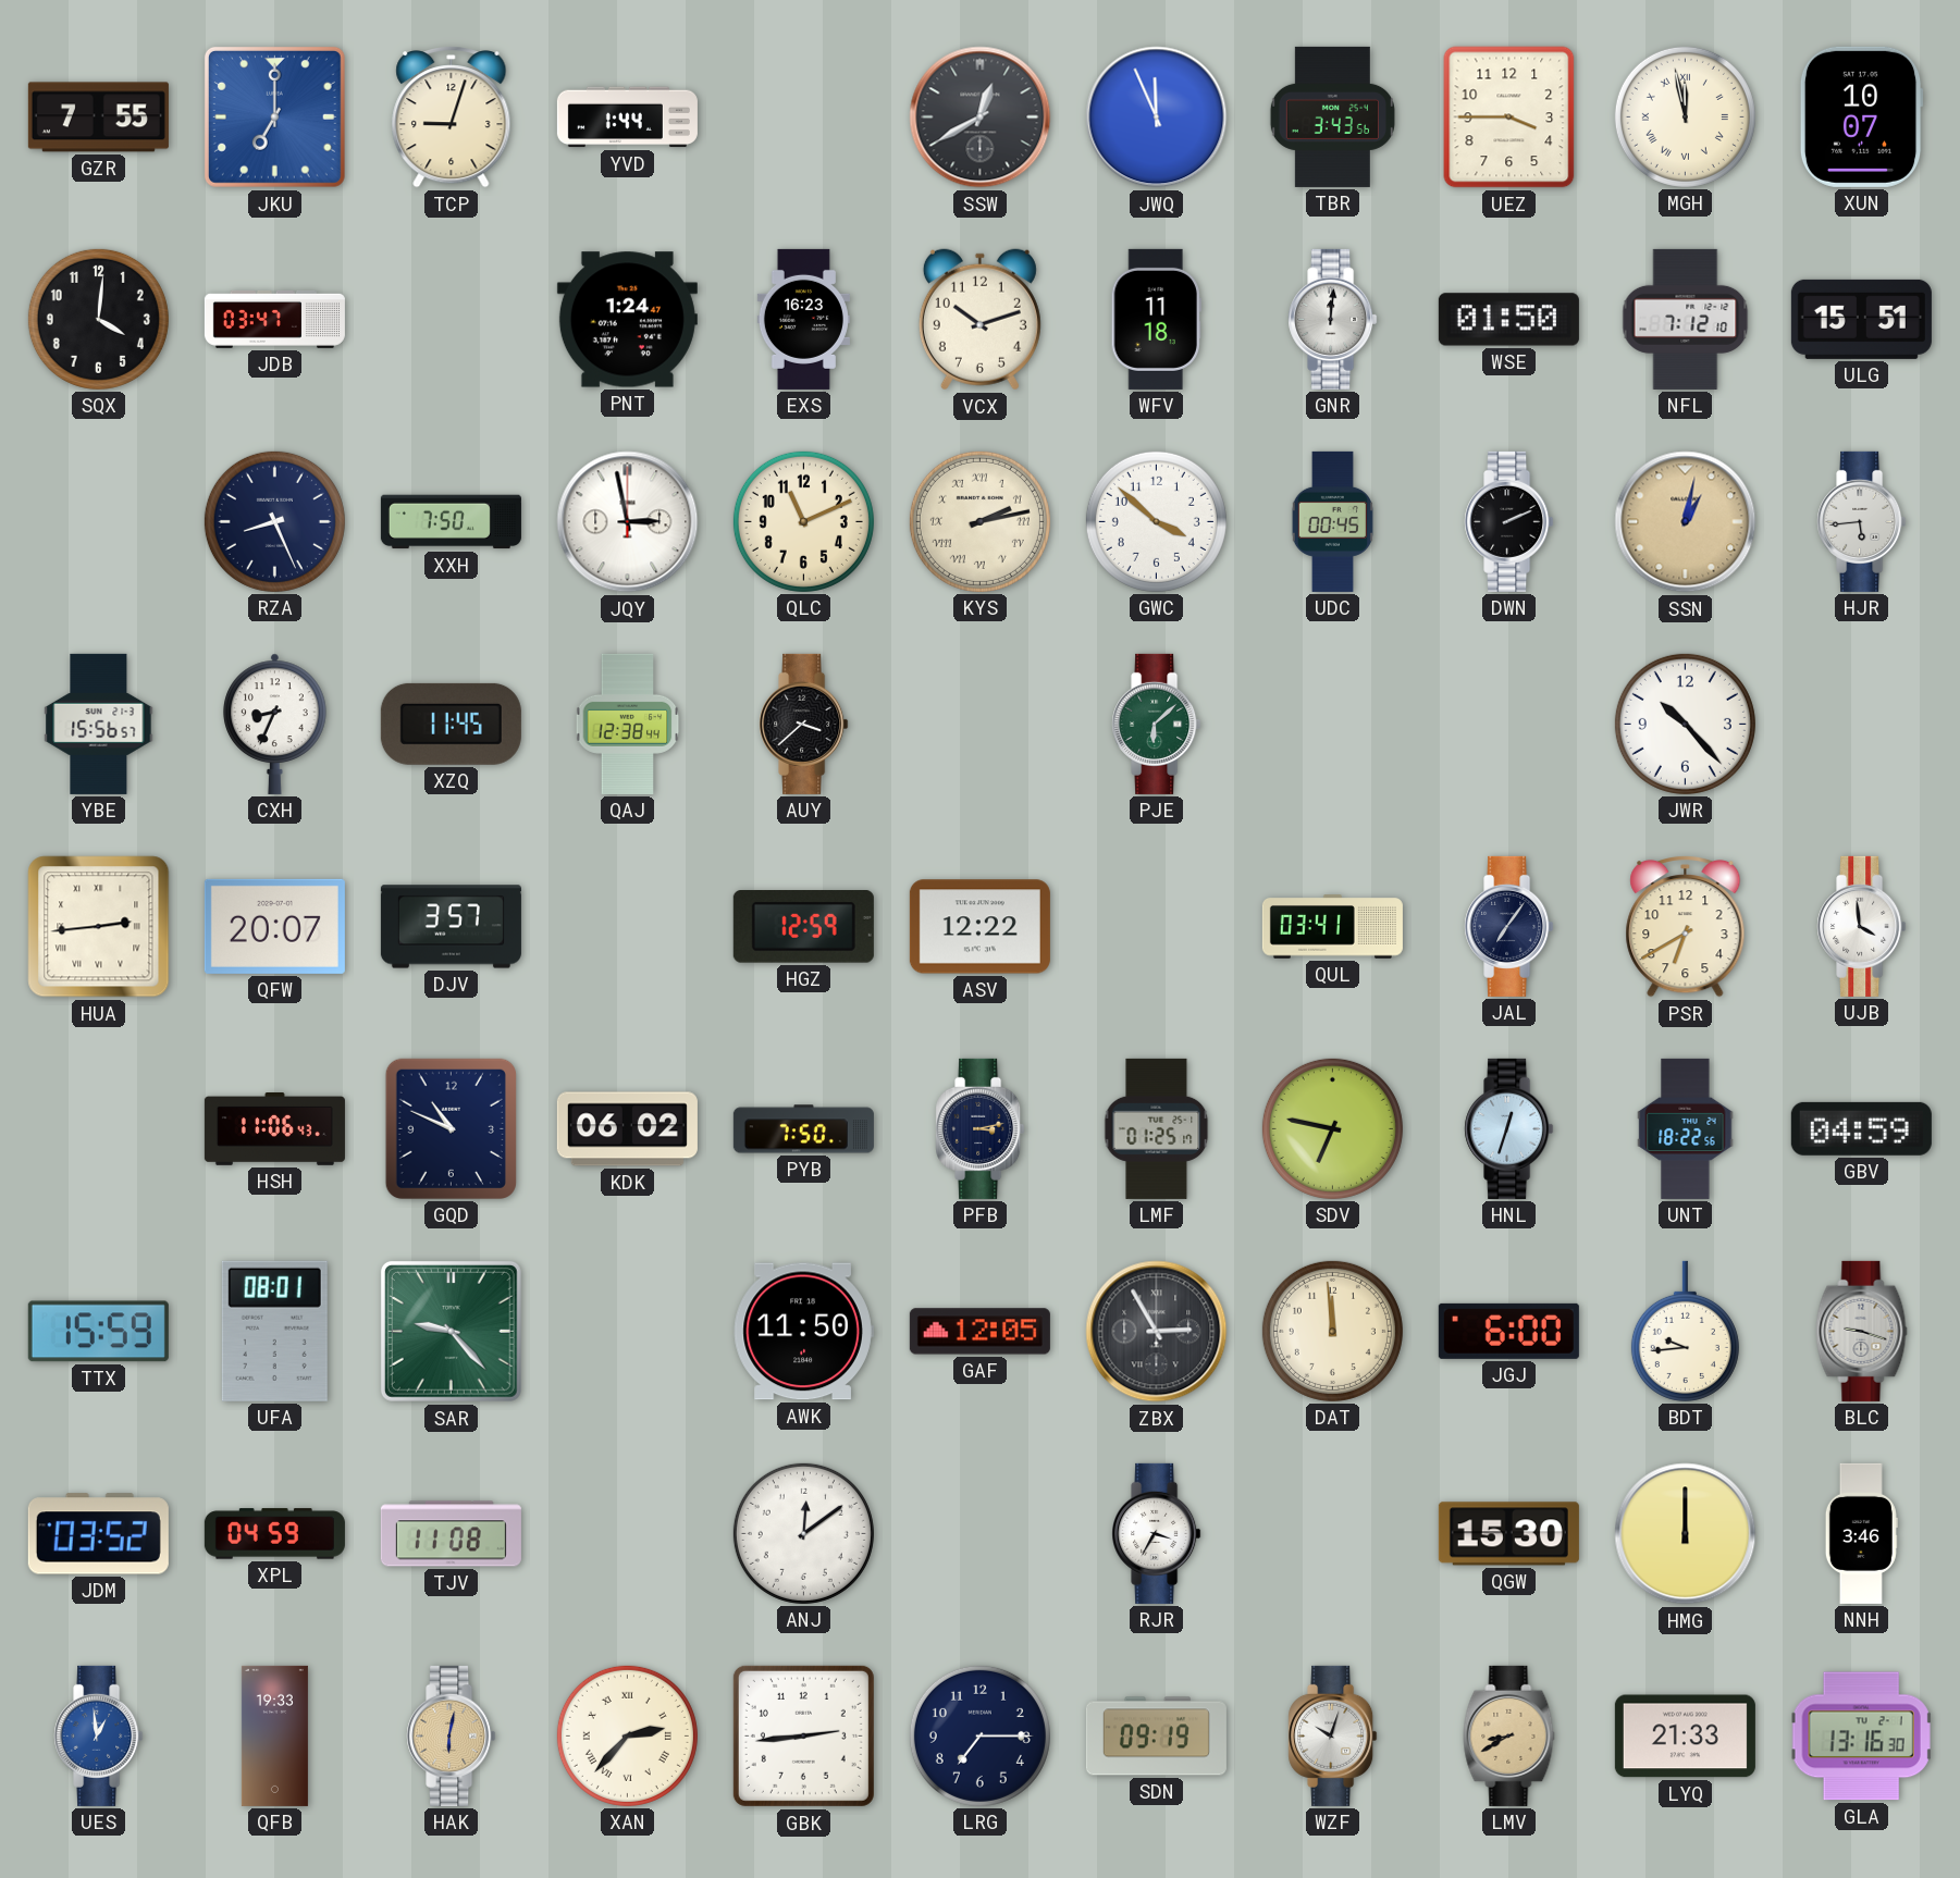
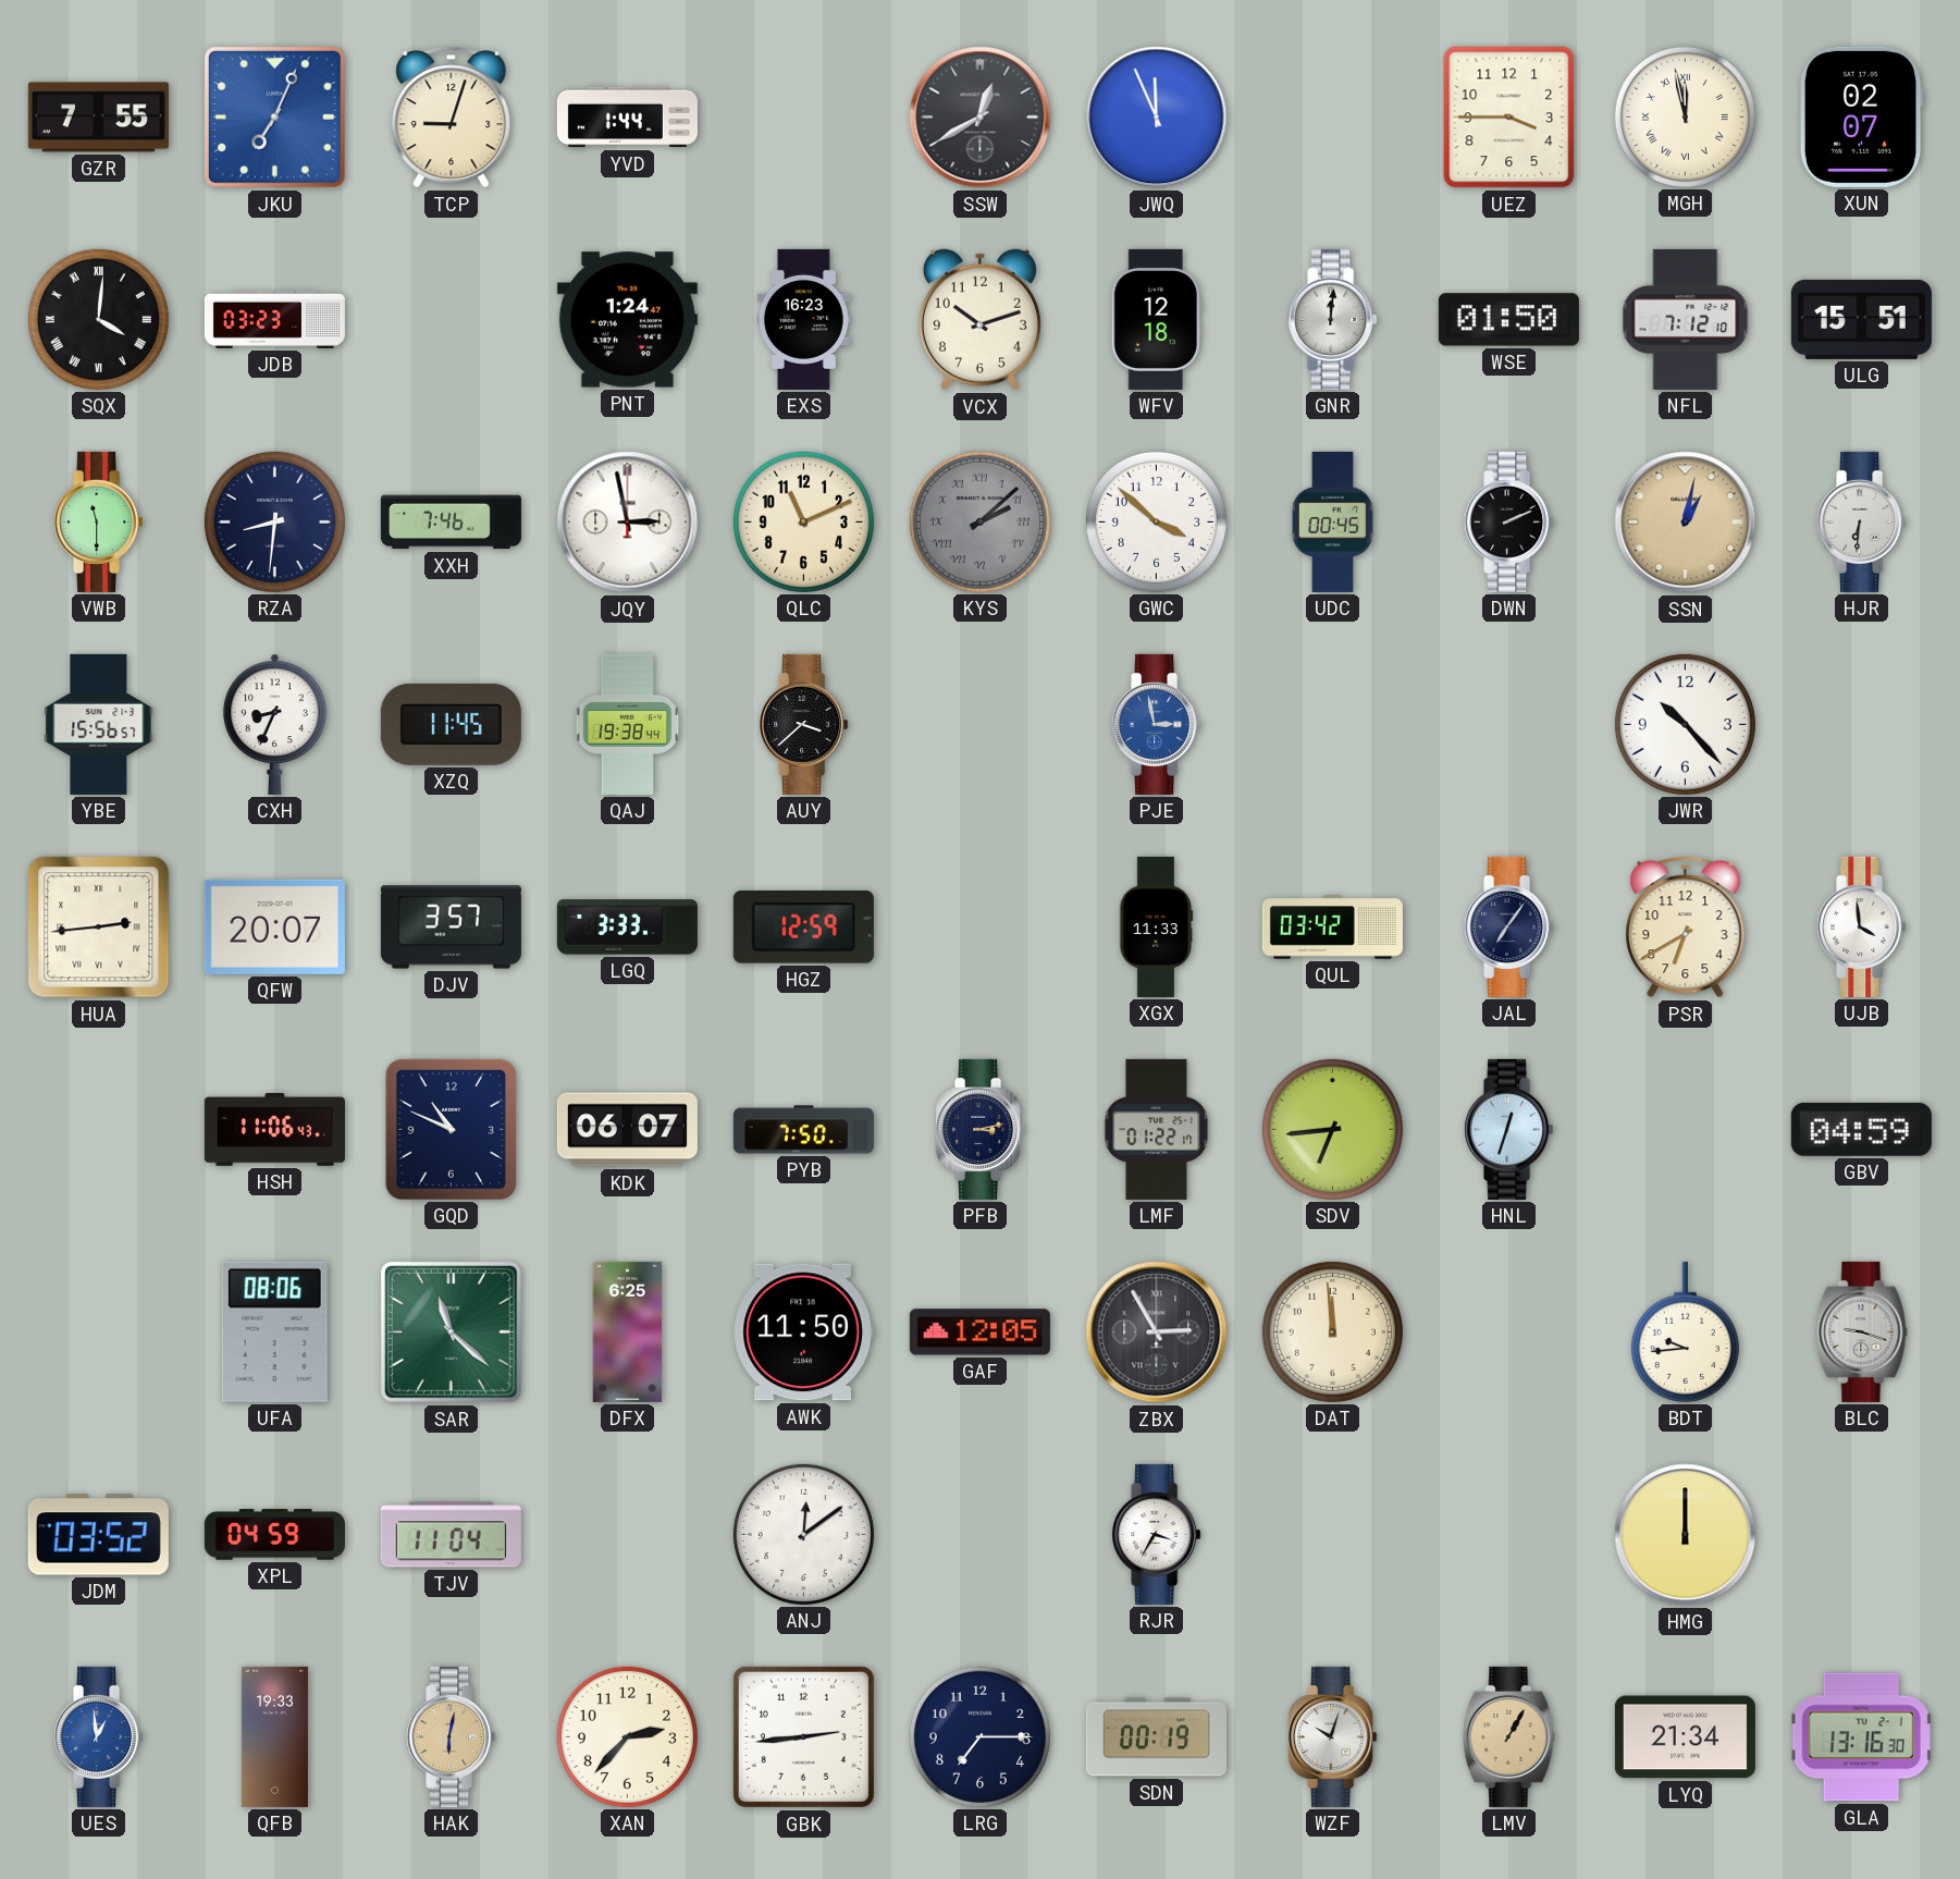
JKU: 7:00 -> 7:04 (274, 116)
TBR: 3:43 -> none (1332, 116)
XUN: 10:07 -> 02:07 (1861, 116)
SQX numerals: Arabic -> Roman (98, 319)
JDB: 03:47 -> 03:23 (274, 319)
WFV: 11:18 -> 12:18 (1156, 319)
VWB: none -> 11:30 (99, 521)
RZA: 8:26 -> 8:31 (274, 521)
XXH: 7:50 -> 7:46 (451, 523)
KYS: 2:13 -> 2:08 (979, 521)
KYS dial: cream -> grey (979, 521)
HJR: 5:44 -> 6:31 (1862, 521)
QAJ: 12:38 -> 19:38 (628, 724)
PJE: 6:08 -> 2:58 (1157, 724)
PJE dial: green -> blue (1157, 724)
LGQ: none -> 3:33 (627, 928)
ASV: 12:22 -> none (979, 927)
XGX: none -> 11:33 (1156, 926)
QUL: 03:41 -> 03:42 (1332, 928)
KDK: 06:02 -> 06:07 (627, 1130)
LMF: 01:25 -> 01:22 (1157, 1129)
SDV: 6:47 -> 6:44 (1332, 1129)
UNT: 18:22 -> none (1686, 1128)
TTX: 15:59 -> none (98, 1332)
UFA: 08:01 -> 08:06 (274, 1331)
SAR: 9:23 -> 11:22 (451, 1331)
DFX: none -> 6:25 (628, 1331)
JGJ: 6:00 -> none (1508, 1331)
TJV: 11:08 -> 11:04 (451, 1535)
QGW: 15:30 -> none (1508, 1534)
NNH: 3:46 -> none (1861, 1533)
XAN numerals: Roman -> Arabic (627, 1736)
SDN: 09:19 -> 00:19 (1156, 1737)
LMV: 8:40 -> 1:05 (1509, 1736)
LYQ: 21:33 -> 21:34 (1685, 1737)
